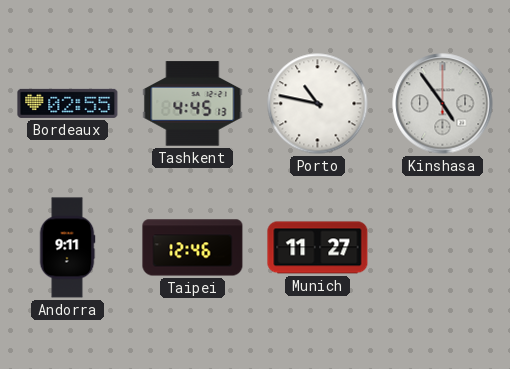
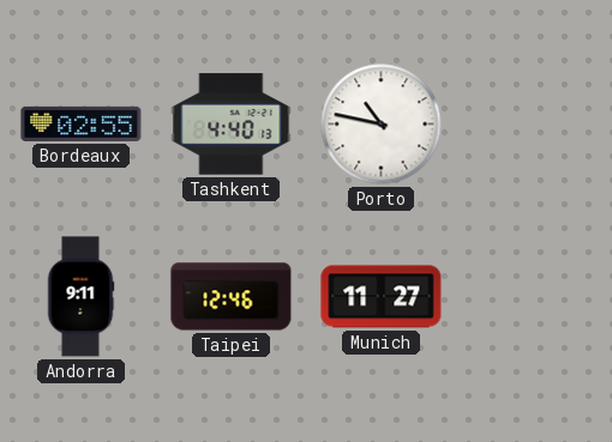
Tashkent: 4:45 -> 4:40 (232, 125)
Kinshasa: 4:54 -> none (443, 104)
